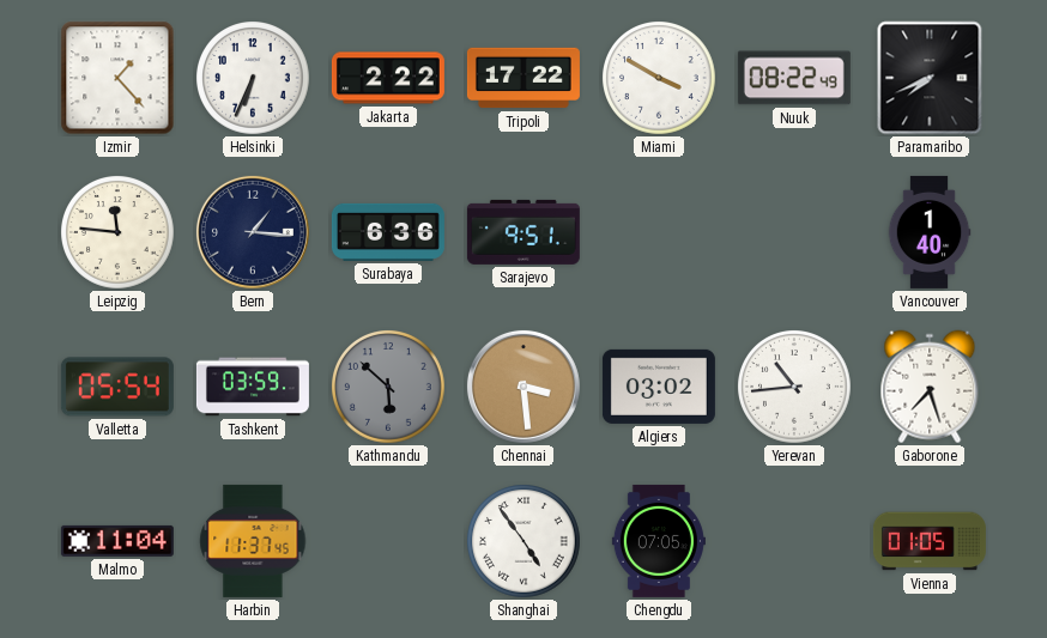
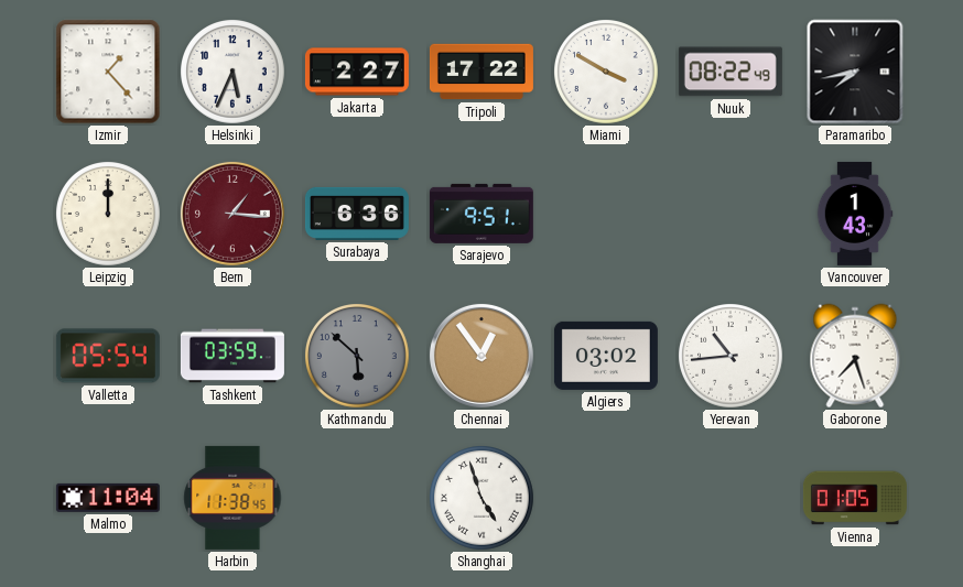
Helsinki: 6:34 -> 5:34 (234, 73)
Jakarta: 2:22 -> 2:27 (357, 72)
Paramaribo: 7:41 -> 7:43 (855, 72)
Leipzig: 11:46 -> 12:00 (109, 215)
Bern dial: navy -> burgundy (232, 214)
Vancouver: 1:40 -> 1:43 (855, 214)
Chennai: 3:29 -> 12:54 (481, 356)
Harbin: 11:37 -> 11:38 (232, 498)
Shanghai: 4:54 -> 4:57 (483, 499)
Chengdu: 07:05 -> none (659, 541)
